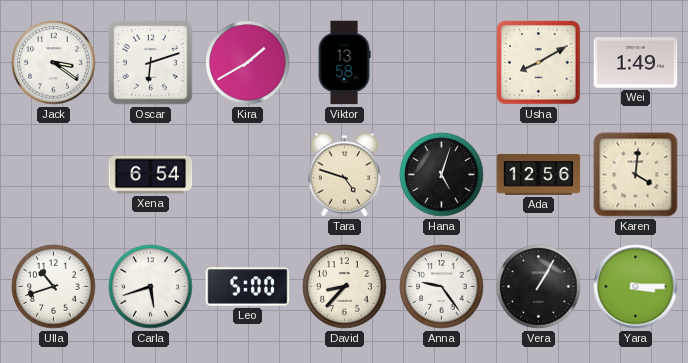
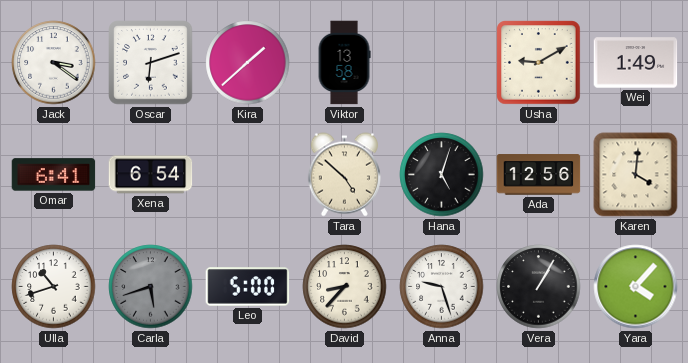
Kira: 1:40 -> 1:38 (248, 63)
Usha: 8:10 -> 9:10 (539, 63)
Omar: none -> 6:41 (54, 175)
Tara: 4:48 -> 4:52 (344, 175)
Carla dial: white -> grey (151, 287)
Anna: 9:24 -> 9:27 (442, 287)
Yara: 3:15 -> 4:07 (636, 287)
